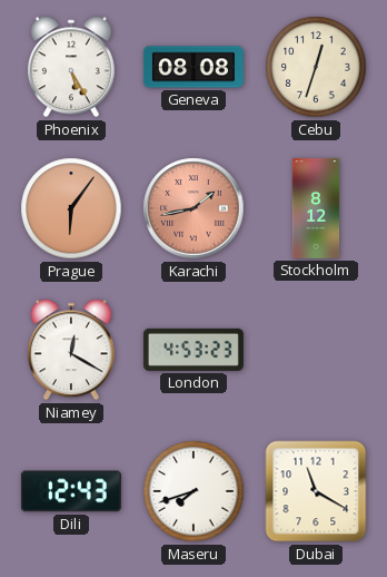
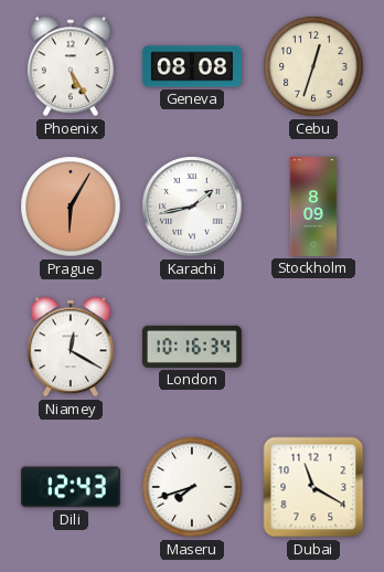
Prague: 6:06 -> 6:05 (71, 206)
Karachi dial: salmon -> white (192, 206)
Stockholm: 8:12 -> 8:09 (313, 206)
London: 4:53 -> 10:16 (192, 347)
